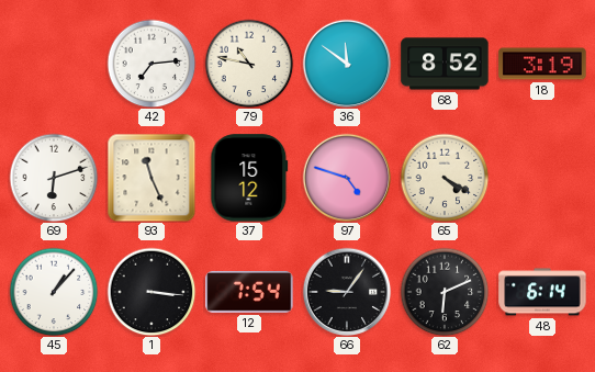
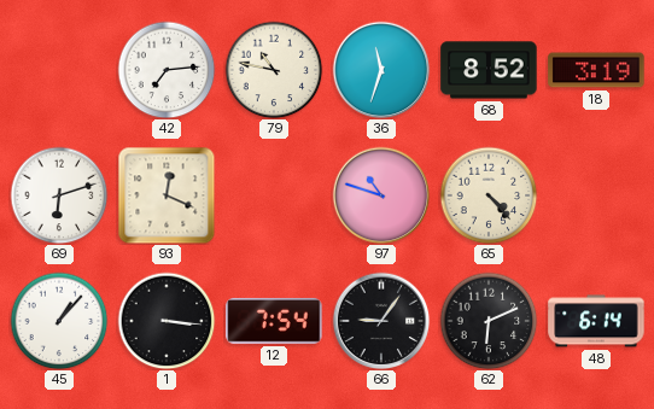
36: 11:51 -> 11:33 (381, 70)
93: 11:26 -> 12:19 (167, 195)
37: 15:12 -> none (249, 178)
97: 4:48 -> 10:48 (381, 195)
65: 4:20 -> 4:23 (489, 195)
